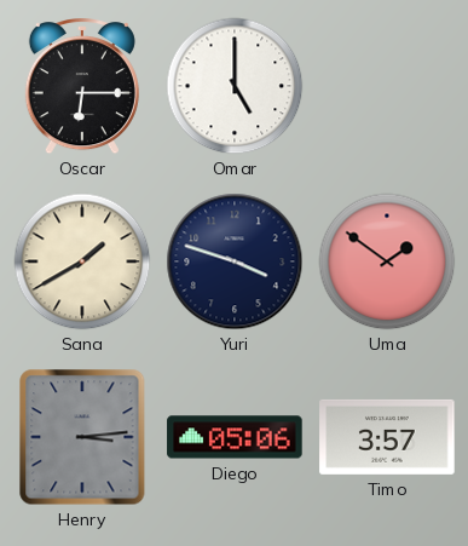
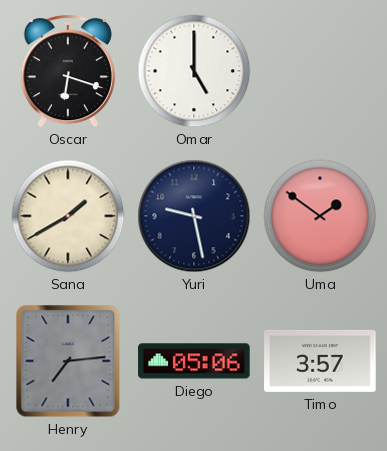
Oscar: 6:15 -> 6:18 (68, 72)
Yuri: 3:48 -> 9:28 (194, 216)
Henry: 3:14 -> 7:14 (68, 361)
